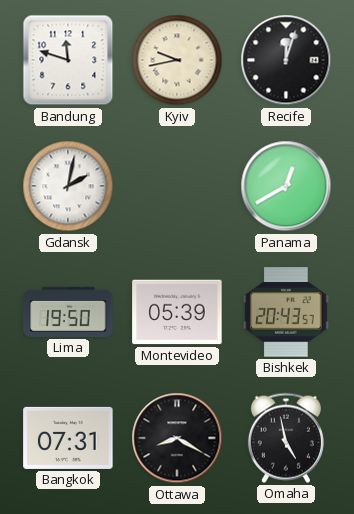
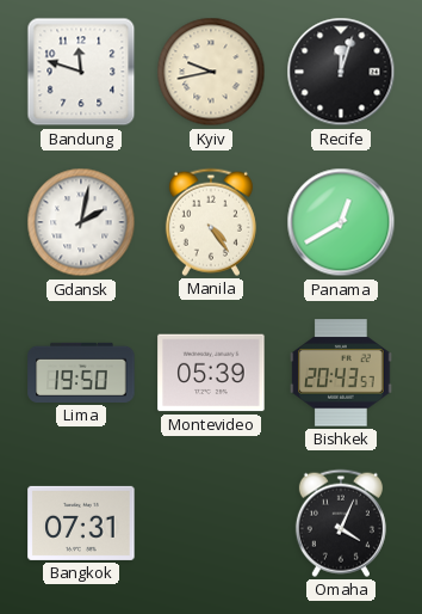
Manila: none -> 4:24 (211, 222)
Ottawa: 8:20 -> none (177, 438)
Omaha: 4:58 -> 4:04 (341, 523)
